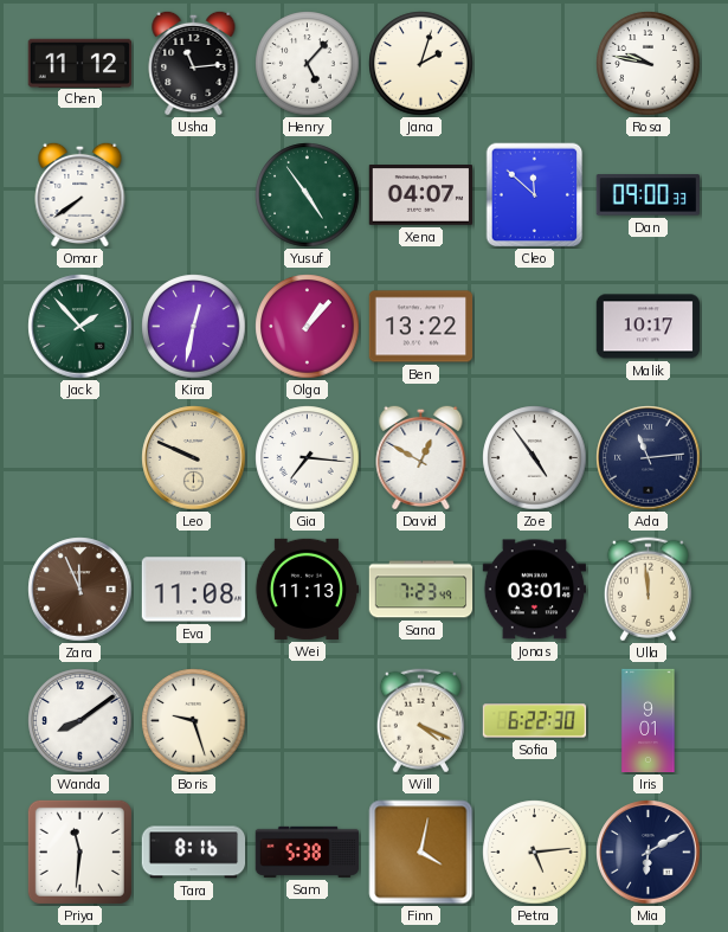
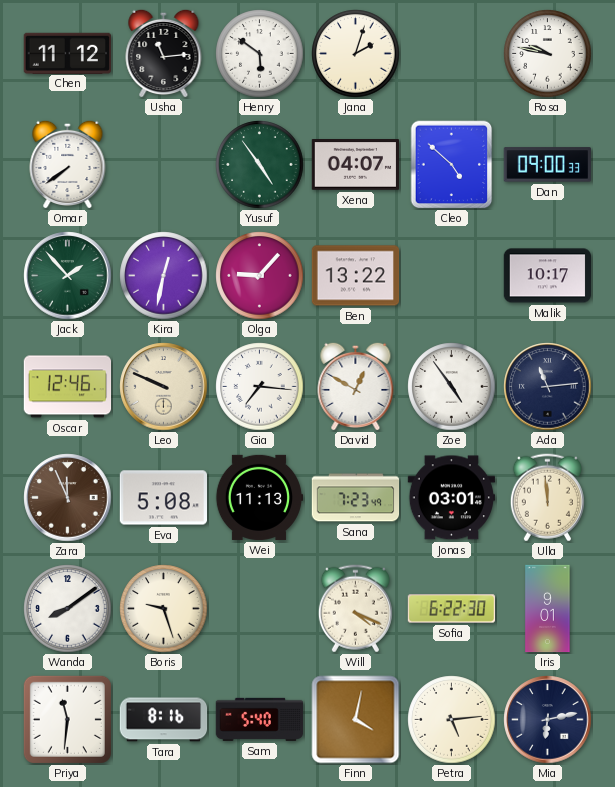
Henry: 5:07 -> 5:51 (260, 54)
Cleo: 11:52 -> 4:52 (452, 165)
Olga: 1:07 -> 9:07 (260, 276)
Oscar: none -> 12:46 (68, 387)
Eva: 11:08 -> 5:08 (163, 498)
Sam: 5:38 -> 5:40 (260, 719)
Mia: 6:10 -> 6:13 (548, 720)
